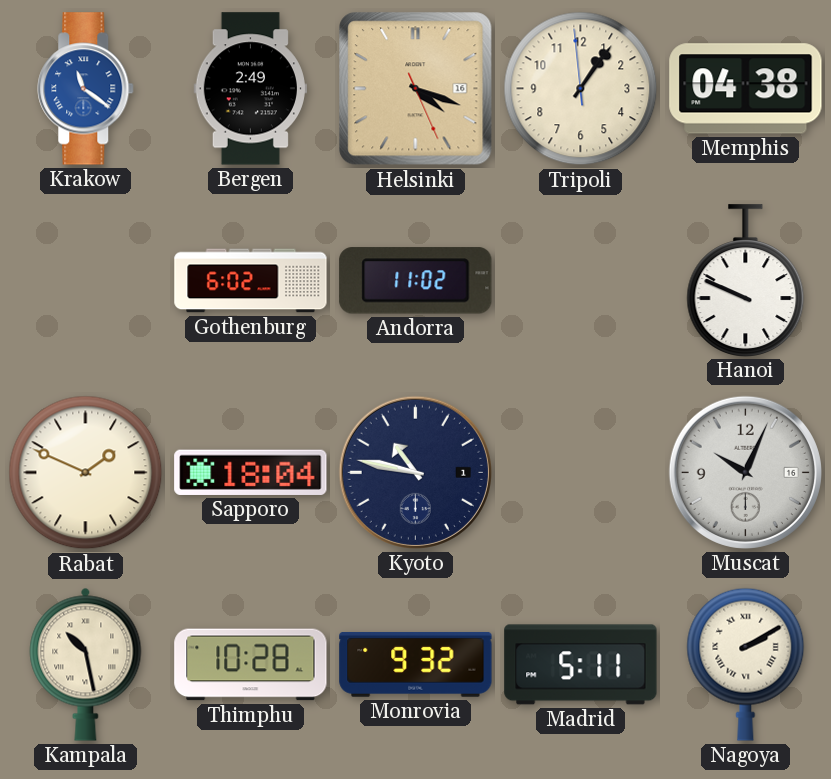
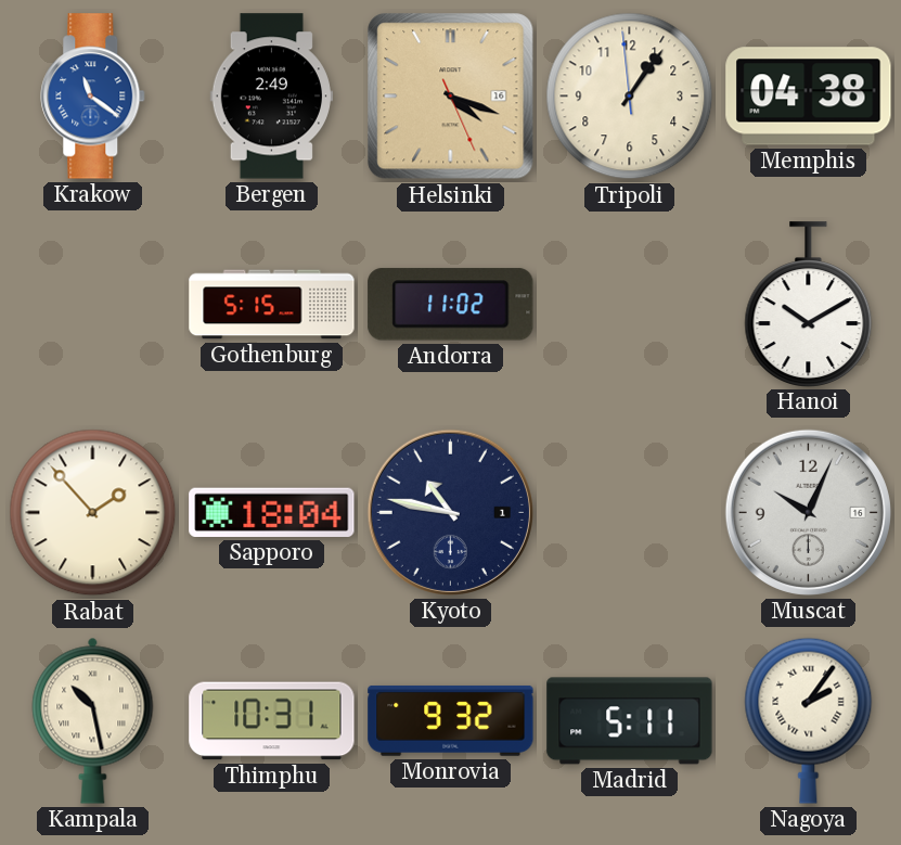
Gothenburg: 6:02 -> 5:15 (272, 305)
Hanoi: 9:49 -> 10:10 (809, 304)
Rabat: 1:49 -> 1:53 (93, 513)
Thimphu: 10:28 -> 10:31 (272, 721)
Nagoya: 2:10 -> 2:06 (809, 720)
